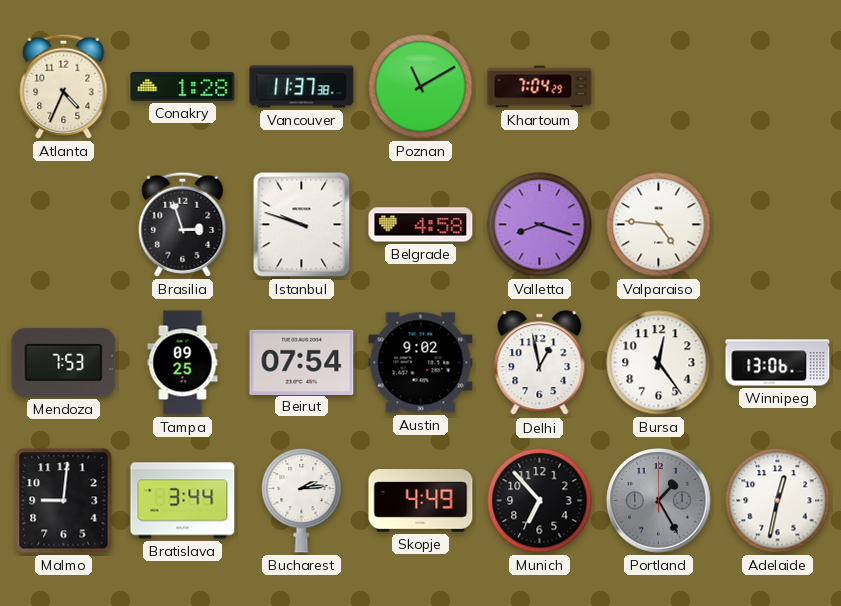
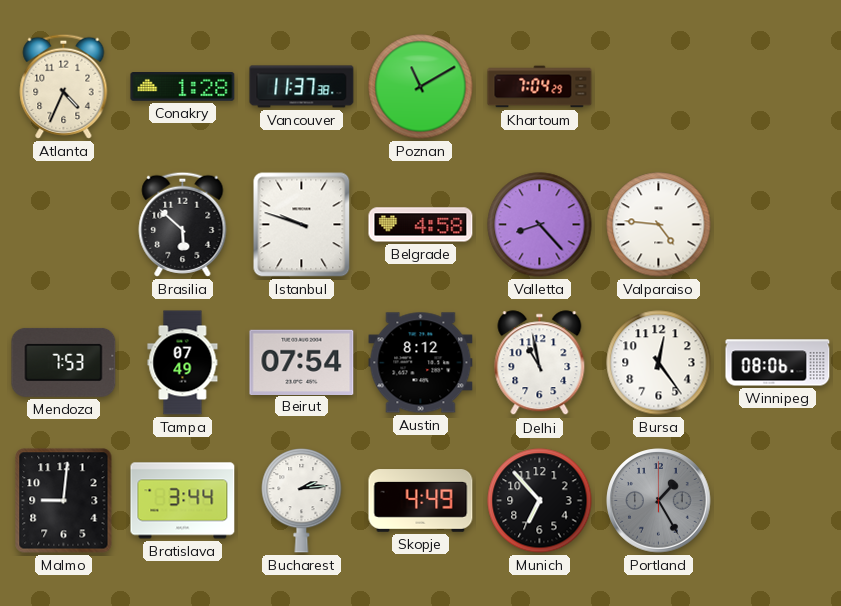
Brasilia: 2:57 -> 5:52 (183, 224)
Valletta: 8:18 -> 8:23 (540, 225)
Tampa: 09:25 -> 07:49 (183, 363)
Austin: 9:02 -> 8:12 (421, 363)
Delhi: 12:58 -> 10:58 (540, 363)
Winnipeg: 13:06 -> 08:06 (778, 363)
Adelaide: 12:32 -> none (778, 501)
